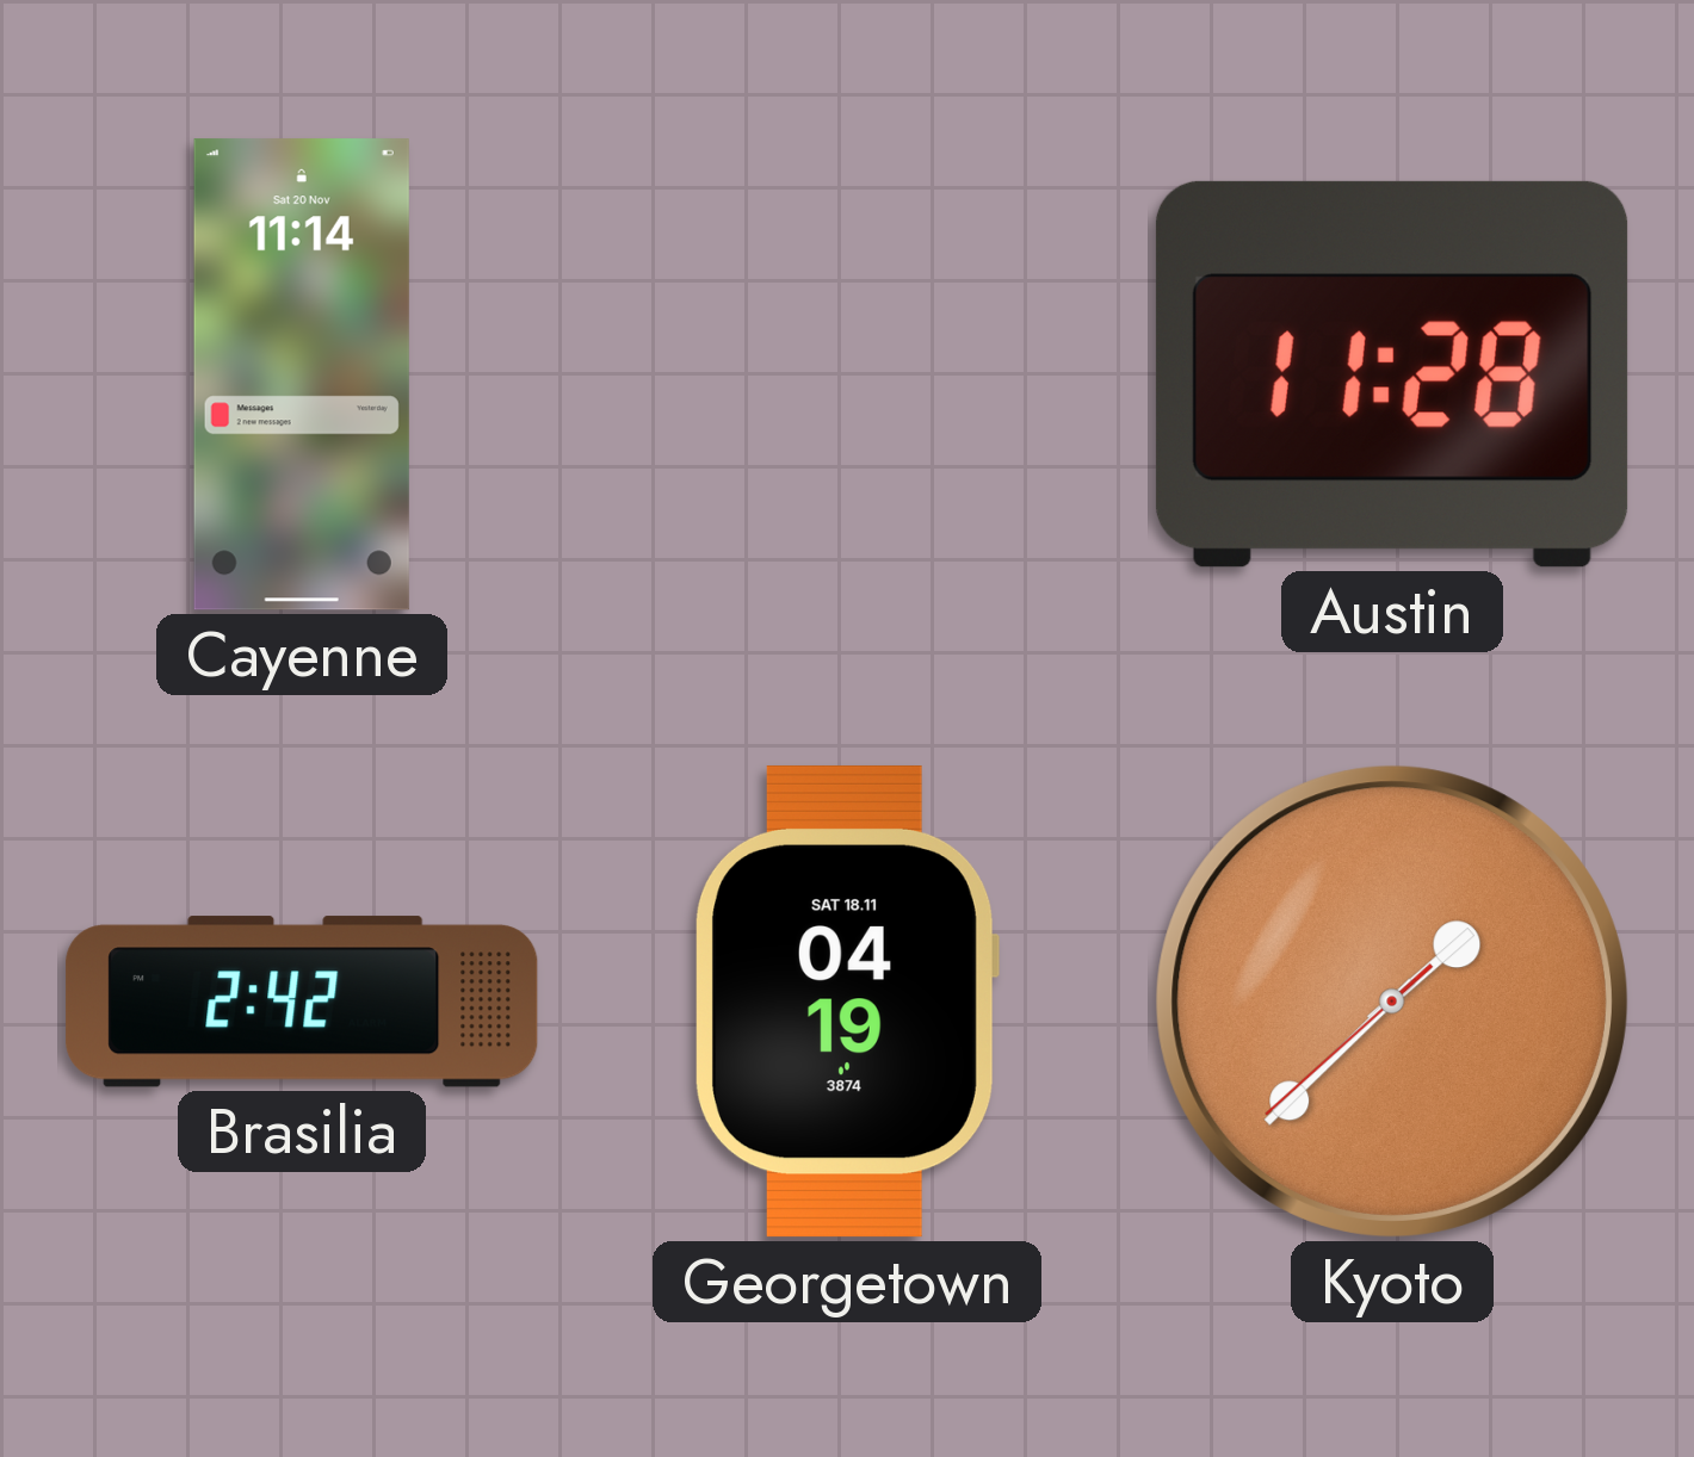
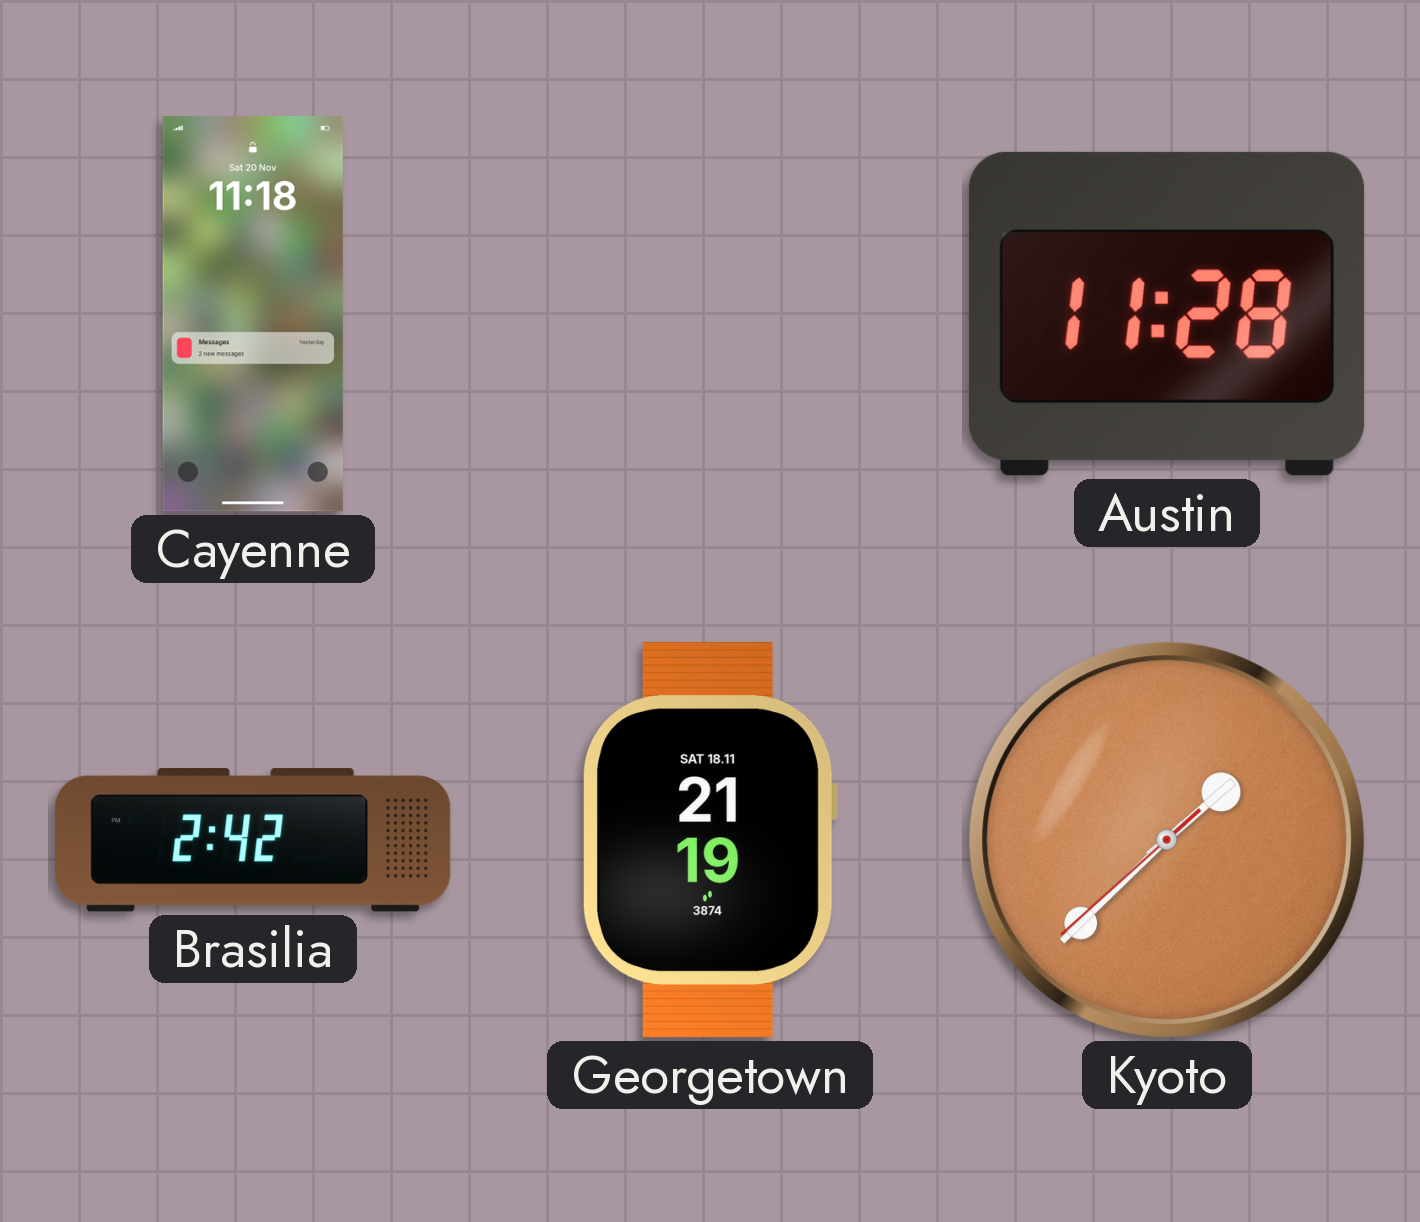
Cayenne: 11:14 -> 11:18 (253, 314)
Georgetown: 04:19 -> 21:19 (710, 840)
